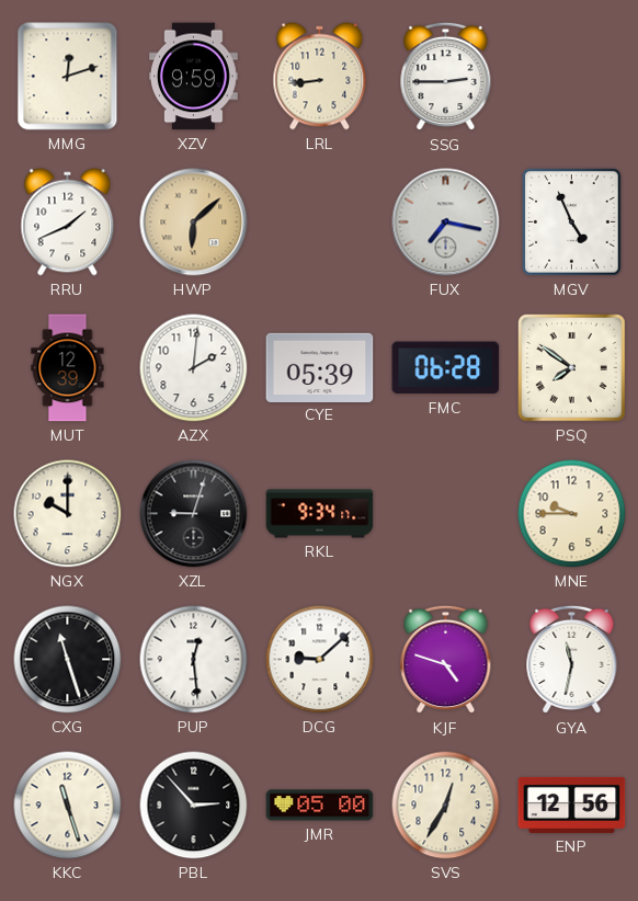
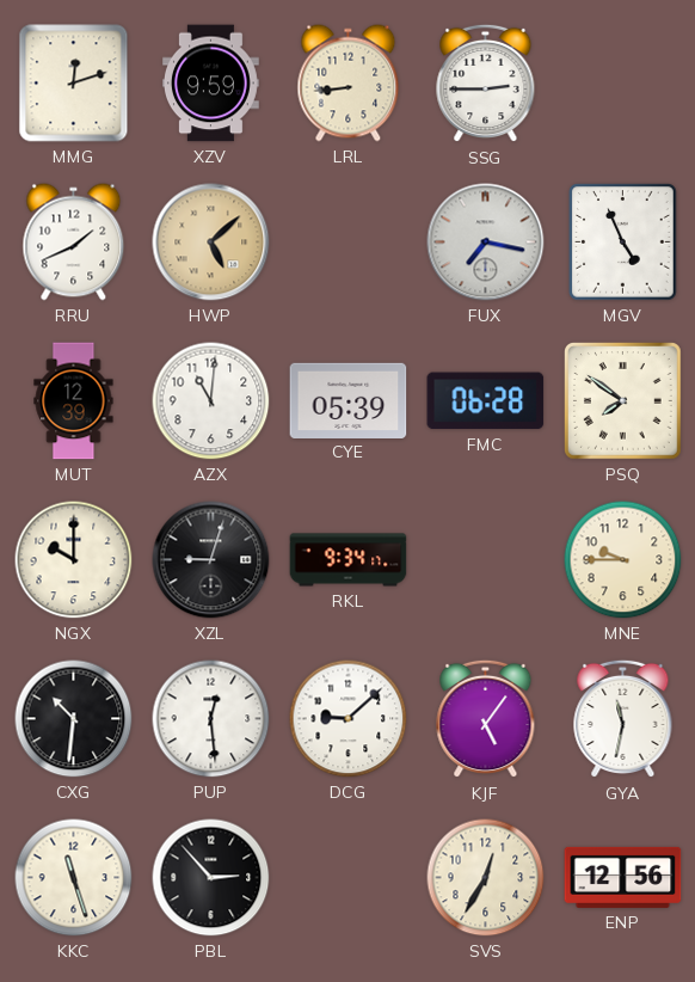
HWP: 6:08 -> 5:08 (211, 243)
AZX: 2:01 -> 11:01 (211, 401)
CXG: 11:27 -> 10:31 (74, 719)
KJF: 4:48 -> 5:06 (486, 719)
JMR: 05:00 -> none (320, 806)
